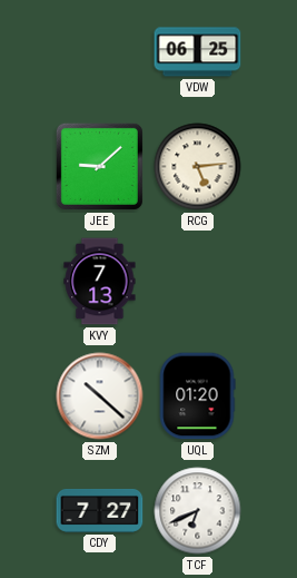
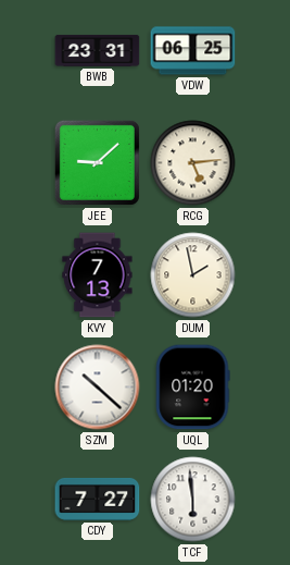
BWB: none -> 23:31 (98, 50)
DUM: none -> 1:58 (193, 275)
TCF: 6:41 -> 5:59 (193, 500)
